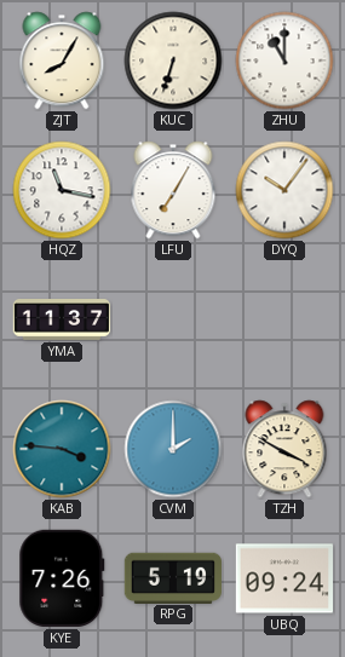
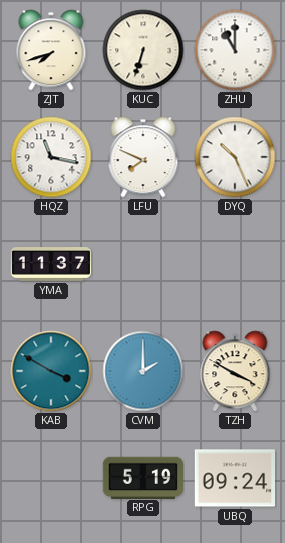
ZJT: 8:05 -> 7:42 (51, 50)
LFU: 7:05 -> 7:49 (143, 157)
DYQ: 10:06 -> 10:26 (235, 157)
KAB: 3:46 -> 3:50 (51, 371)
KYE: 7:26 -> none (62, 578)
